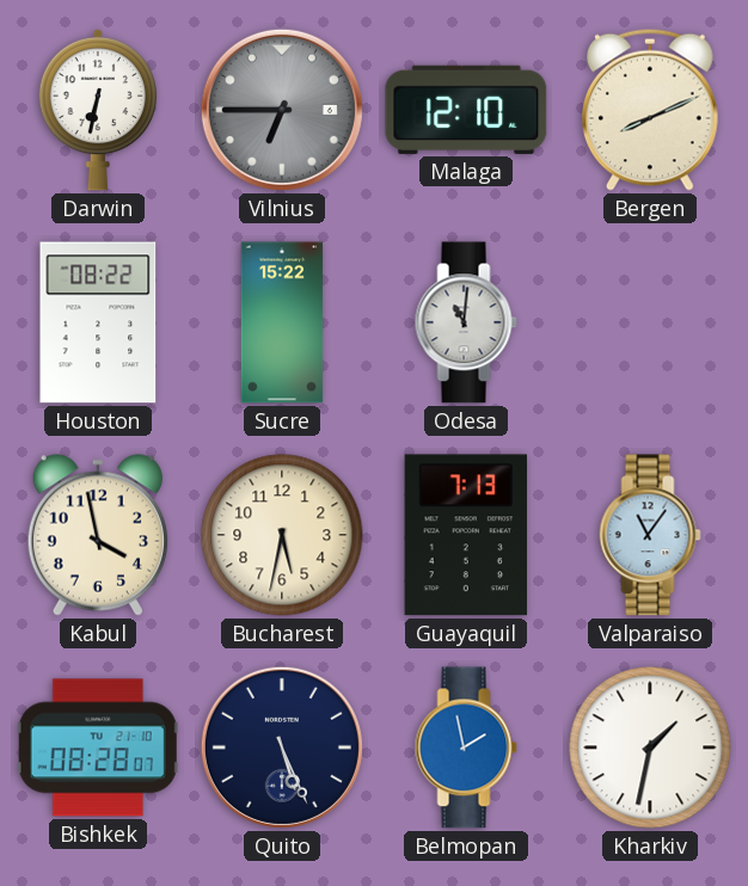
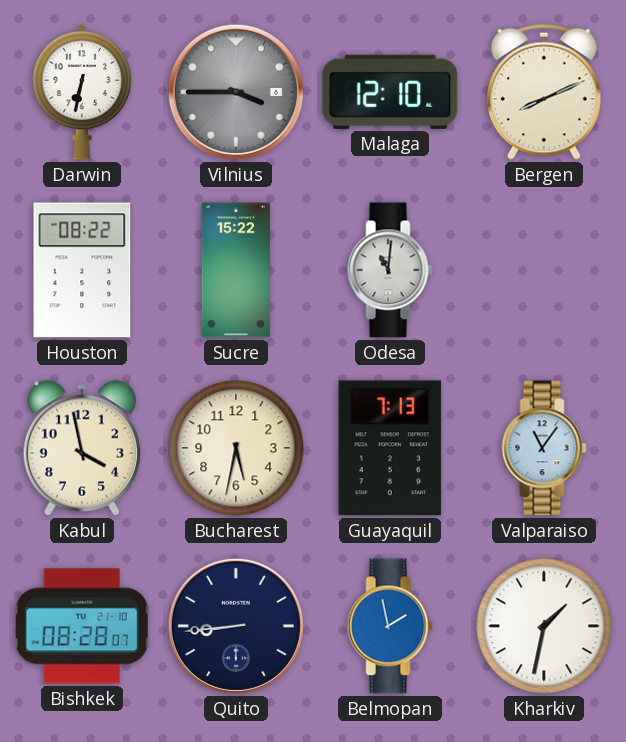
Vilnius: 6:45 -> 3:45 (236, 92)
Quito: 5:26 -> 8:44 (236, 626)
